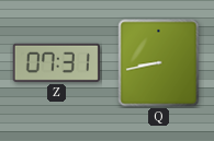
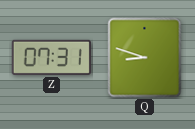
Q: 8:43 -> 8:48 (145, 58)
